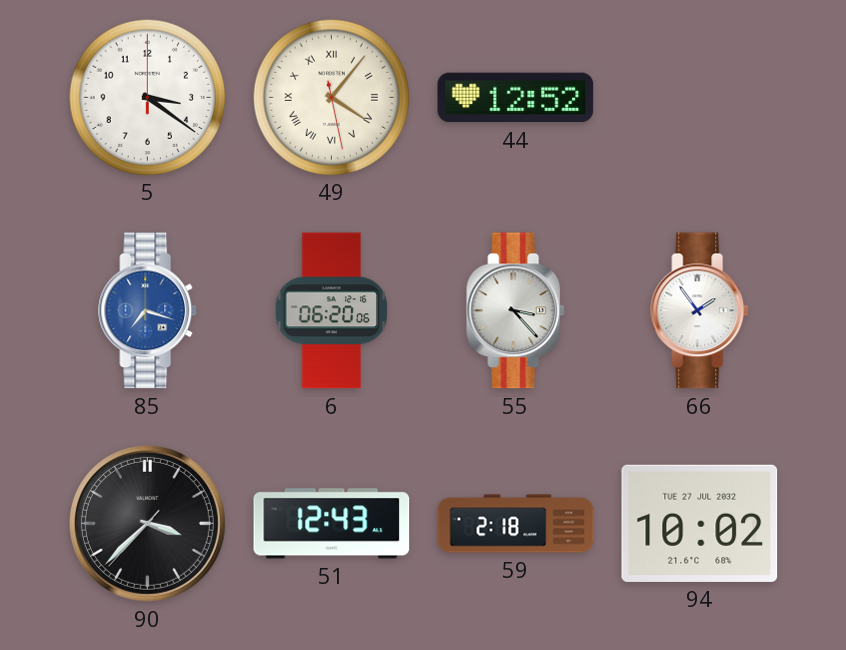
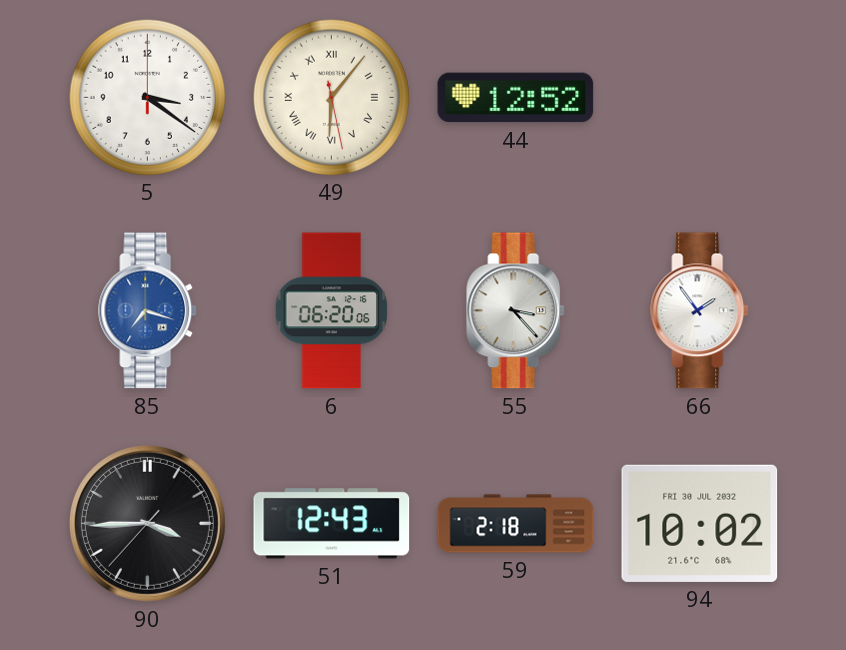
49: 4:06 -> 6:06 (331, 97)
90: 3:37 -> 3:44 (147, 523)
94 date: TUE 27 JUL 2032 -> FRI 30 JUL 2032 (700, 523)
